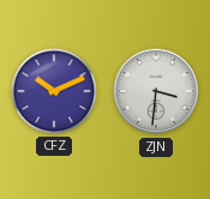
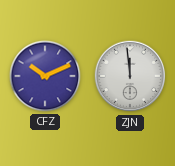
ZJN: 3:31 -> 11:59 (130, 76)
